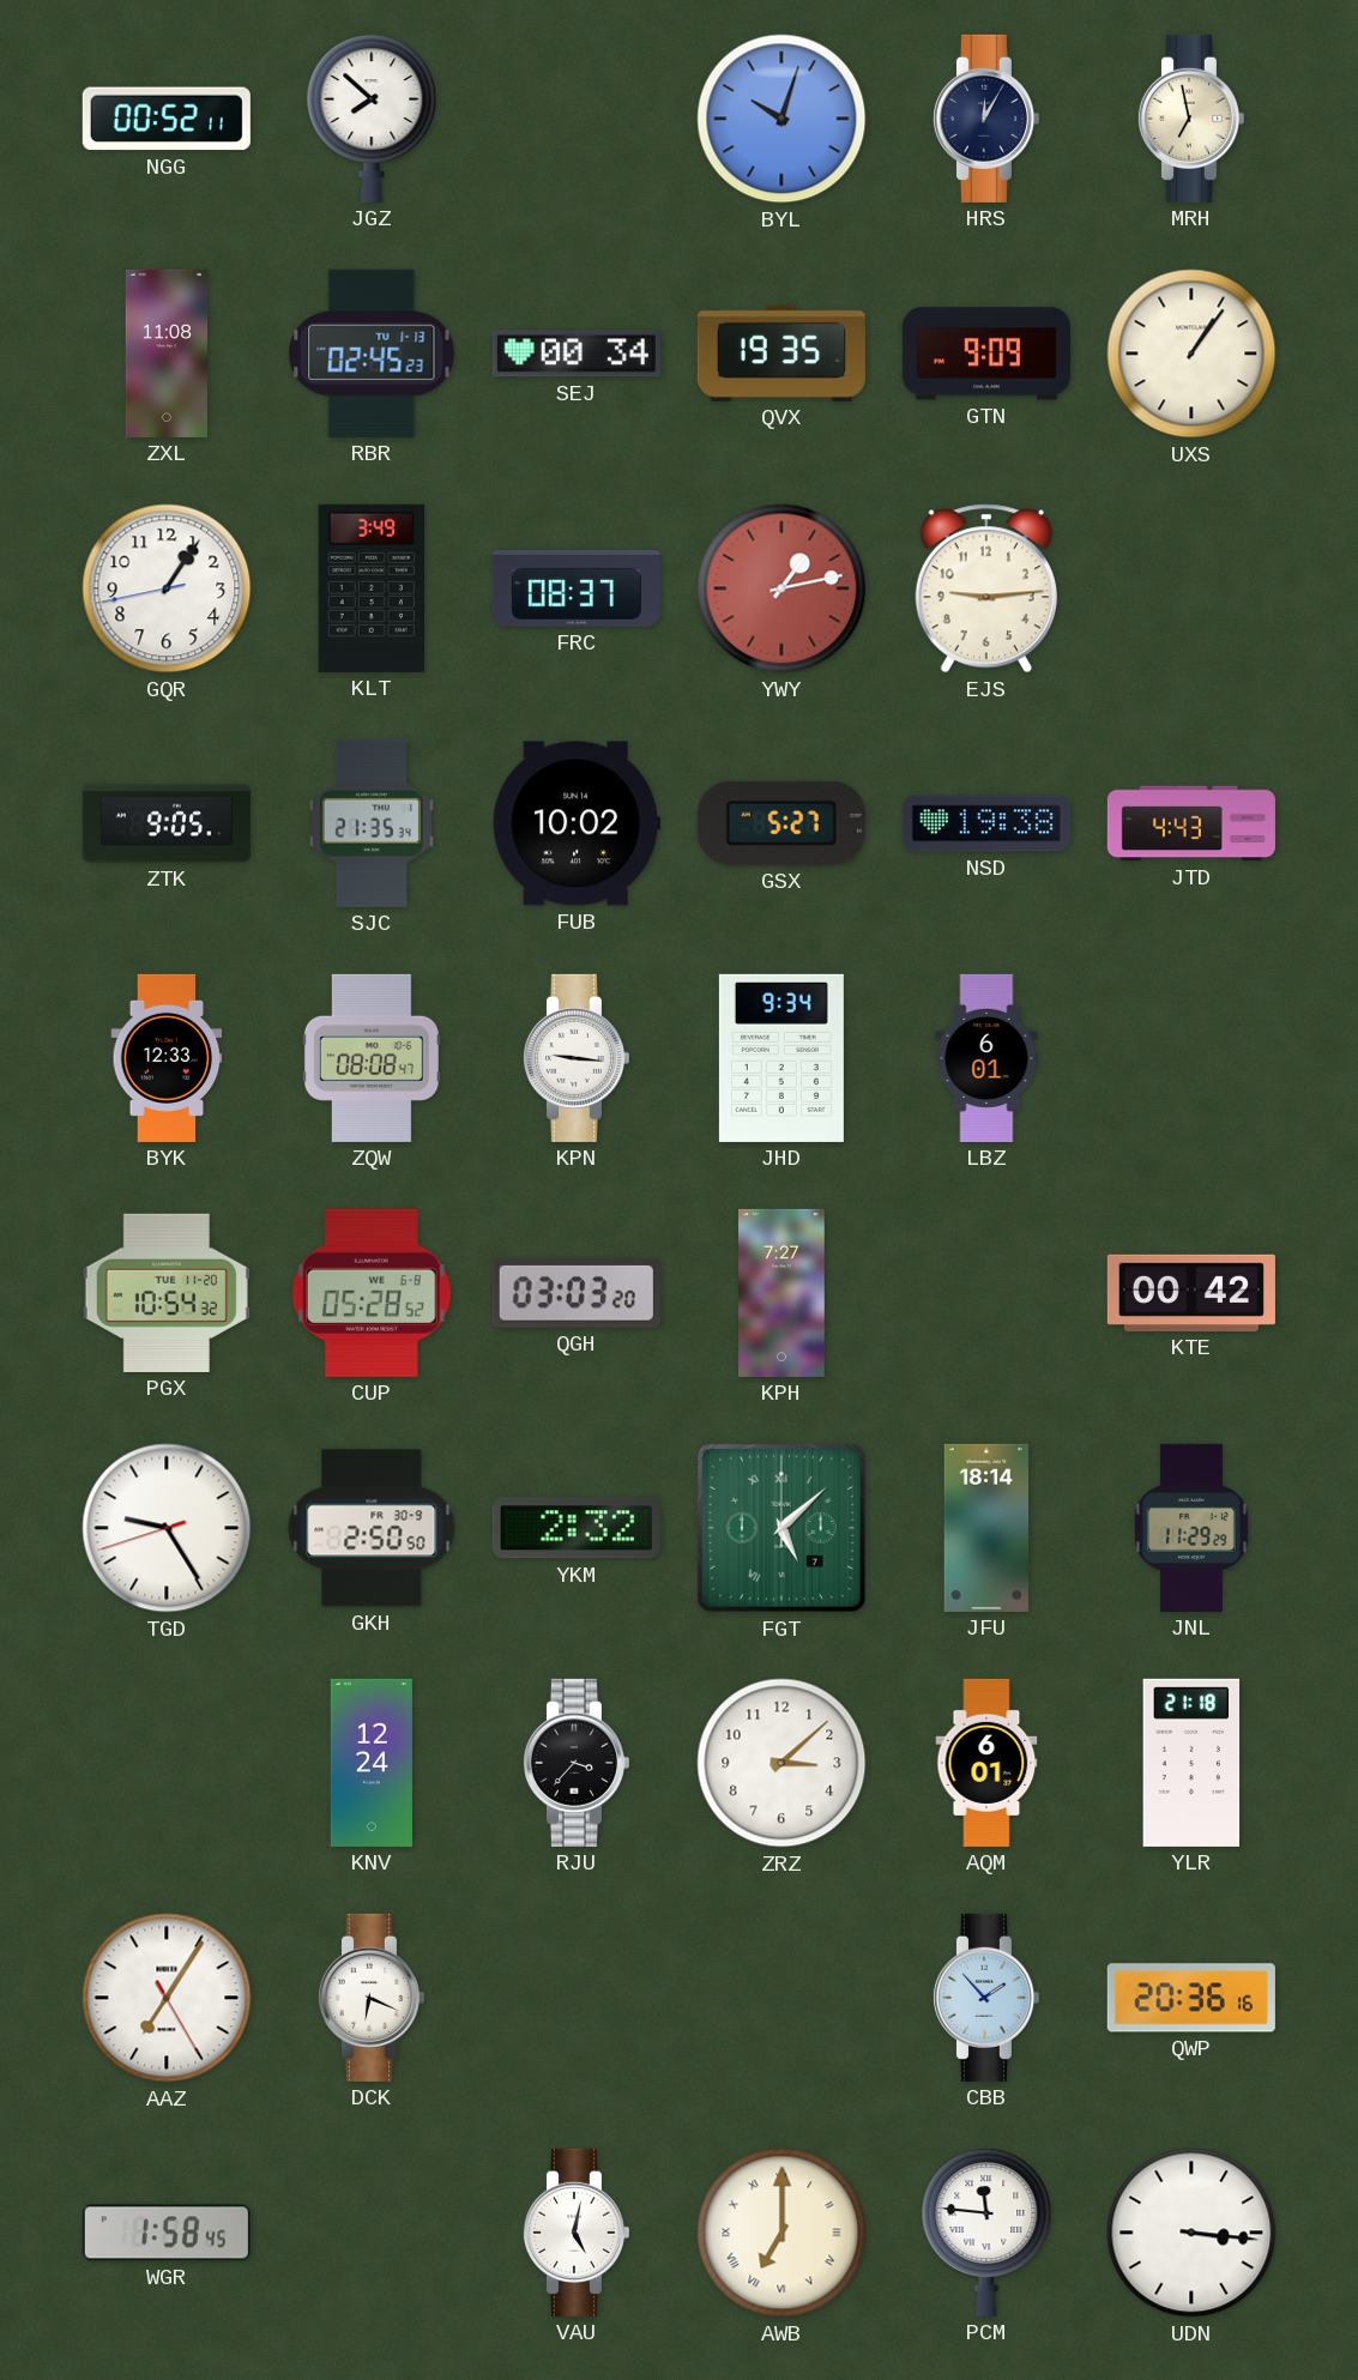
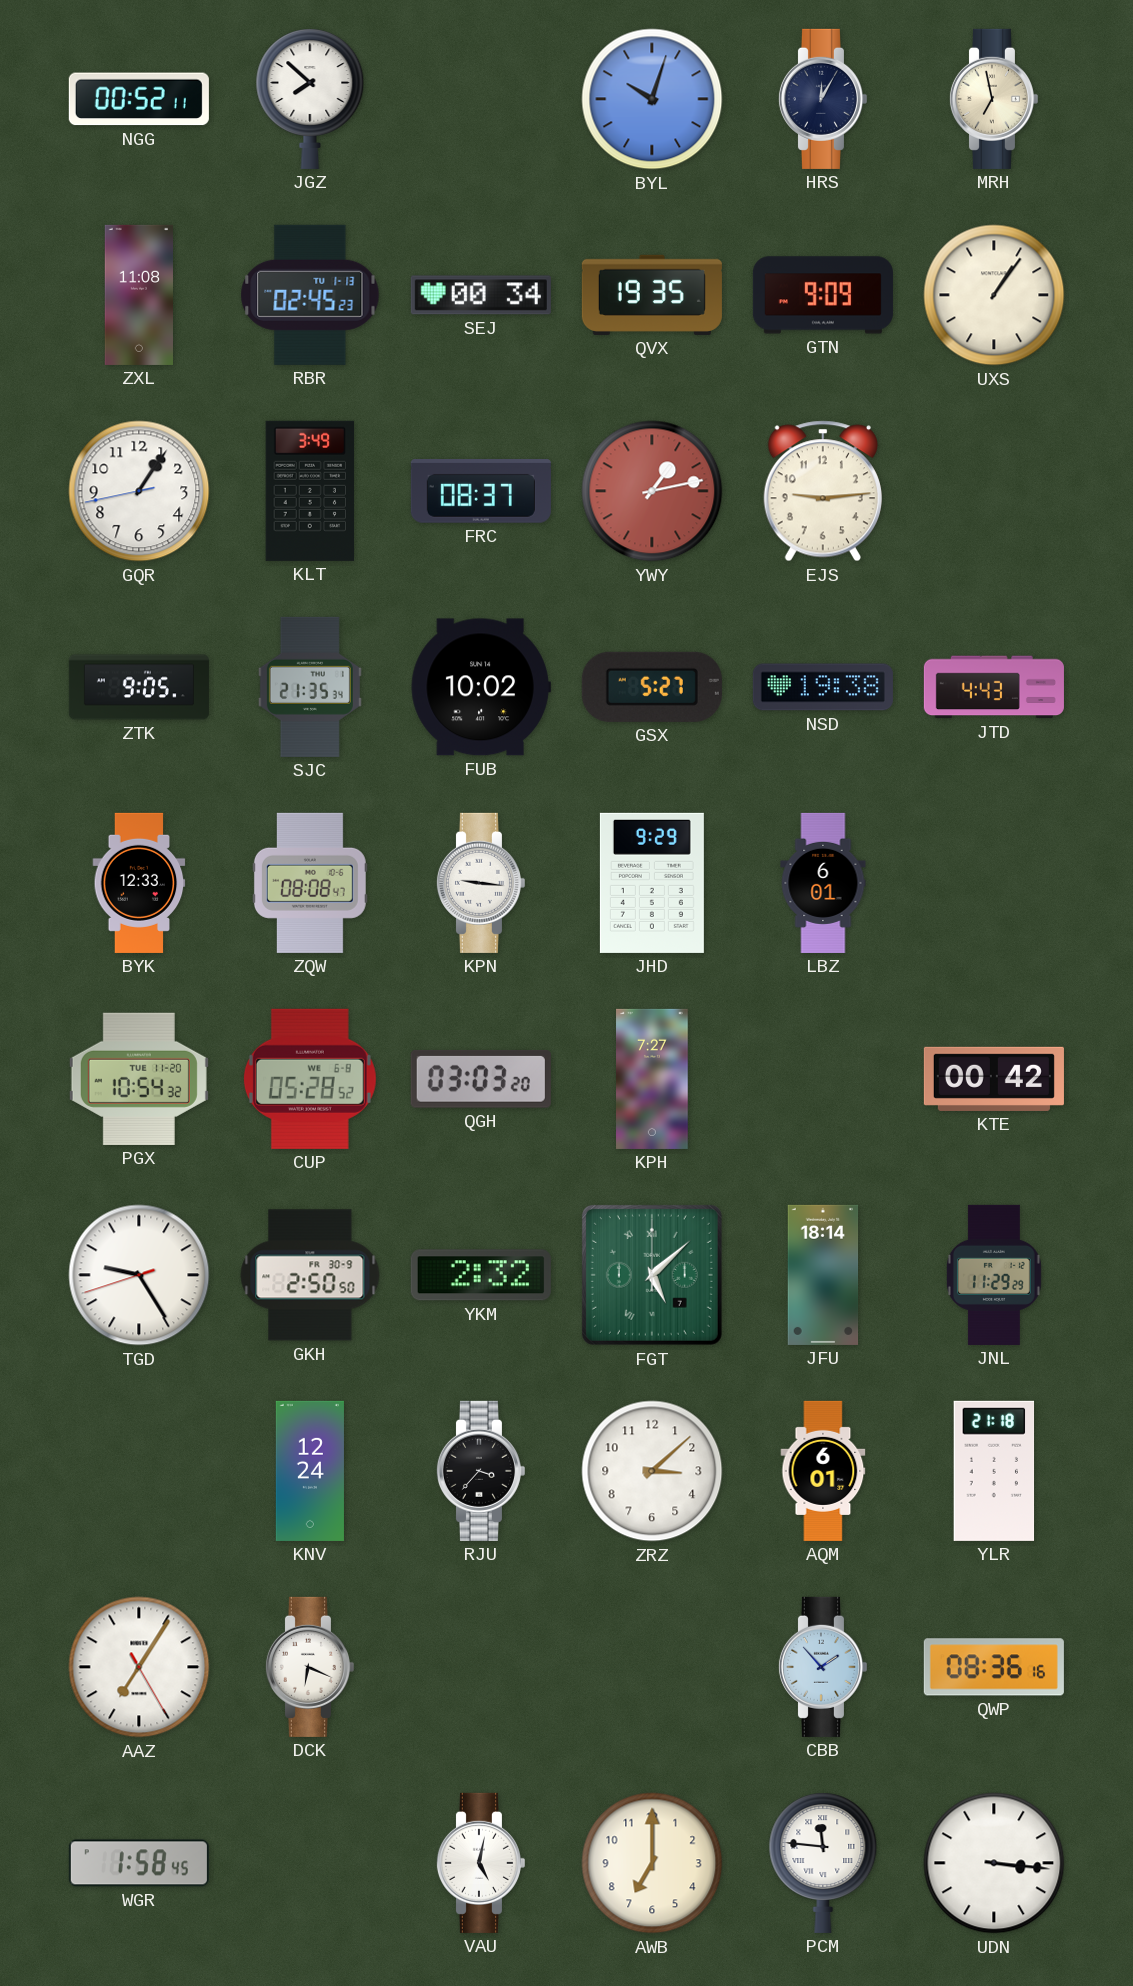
JHD: 9:34 -> 9:29 (652, 883)
QWP: 20:36 -> 08:36 (994, 1667)
AWB numerals: Roman -> Arabic (652, 1863)
